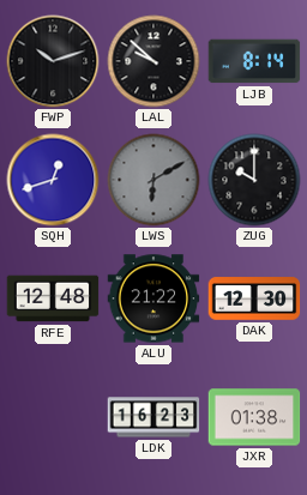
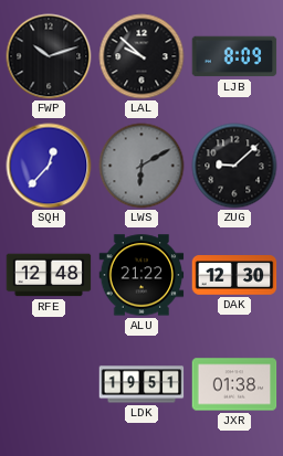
LJB: 8:14 -> 8:09 (234, 56)
SQH: 12:42 -> 12:37 (49, 166)
ZUG: 10:00 -> 9:08 (234, 166)
LDK: 16:23 -> 19:51 (141, 384)
